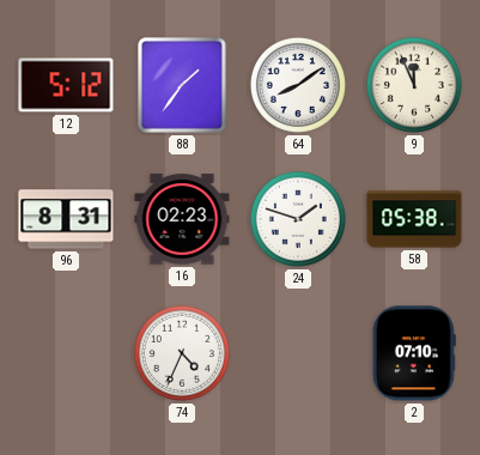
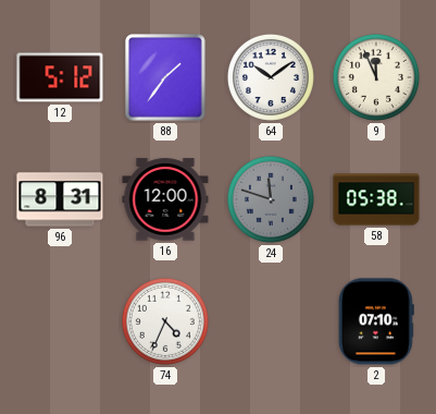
64: 8:09 -> 10:09 (271, 77)
16: 02:23 -> 12:00 (165, 199)
24: 1:48 -> 11:48 (271, 199)
24 dial: white -> grey (271, 199)
